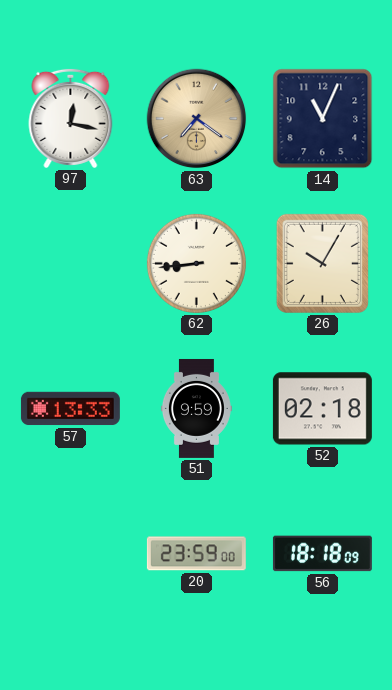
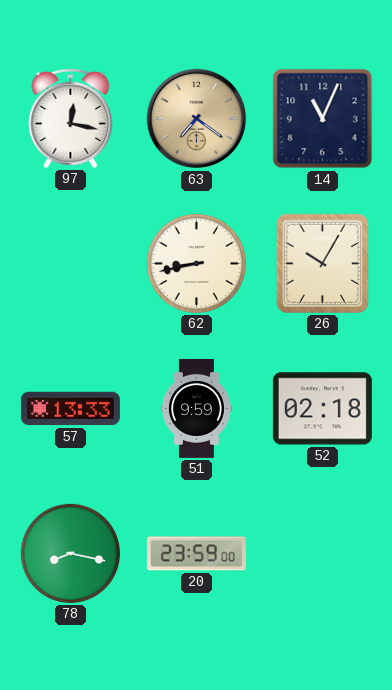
62: 8:44 -> 8:43 (196, 263)
78: none -> 8:17 (70, 553)
56: 18:18 -> none (322, 554)
